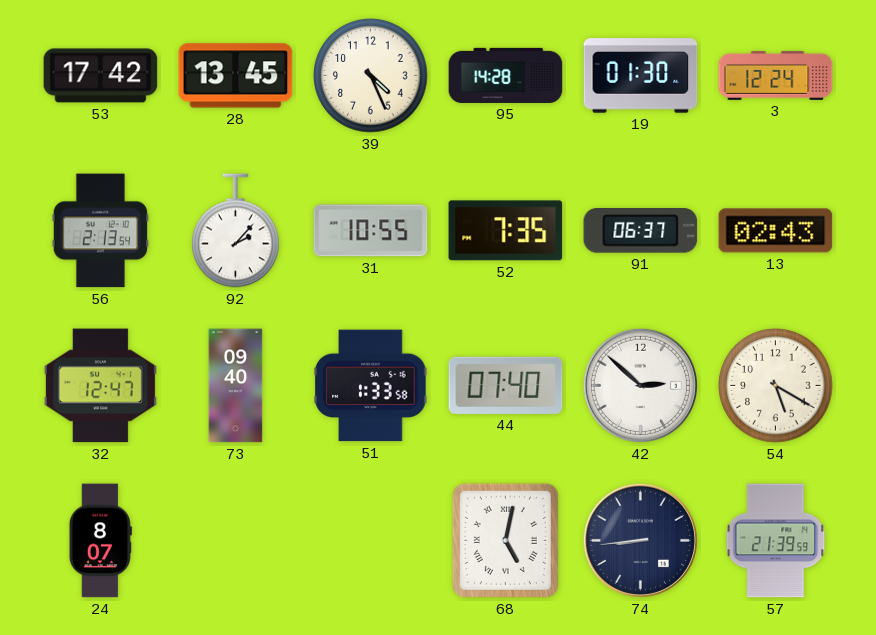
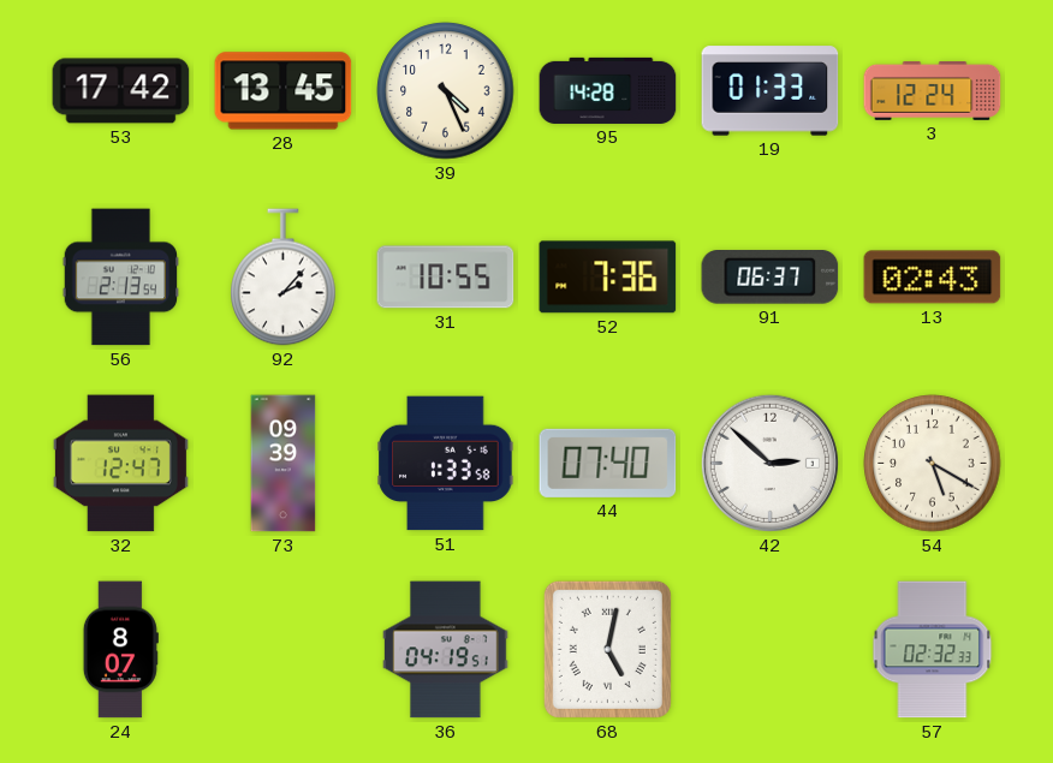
19: 01:30 -> 01:33 (771, 91)
52: 7:35 -> 7:36 (608, 278)
73: 09:40 -> 09:39 (284, 464)
36: none -> 04:19 (446, 650)
74: 8:44 -> none (640, 540)
57: 21:39 -> 02:32 (933, 650)
